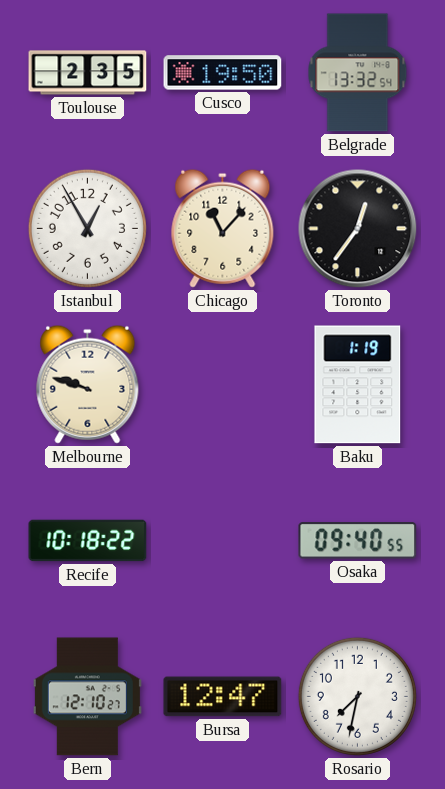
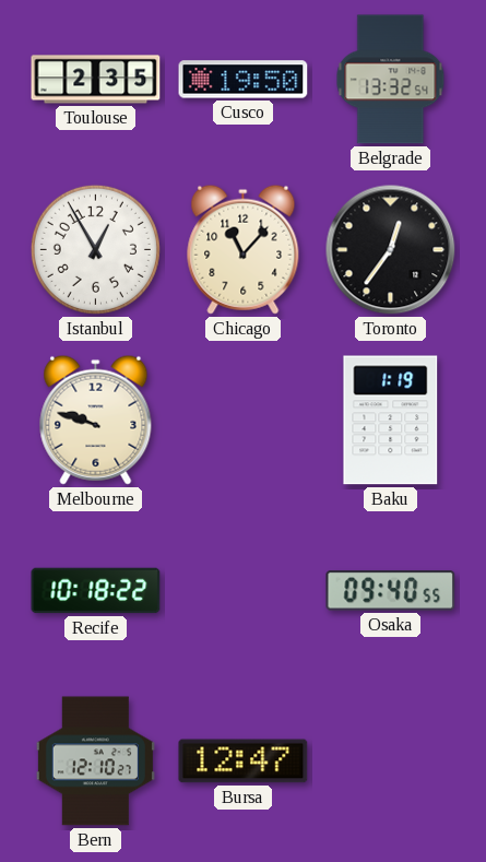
Rosario: 7:32 -> none (357, 696)
